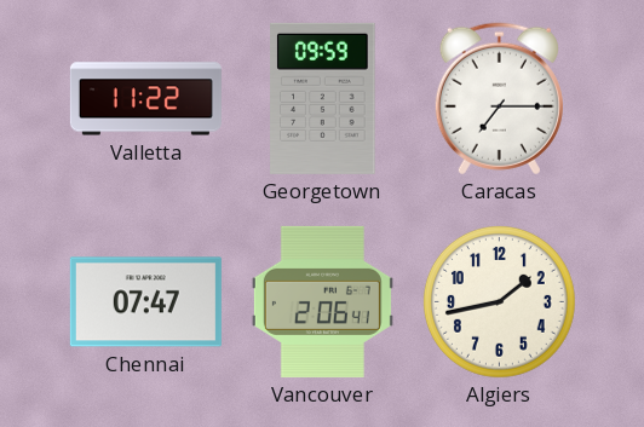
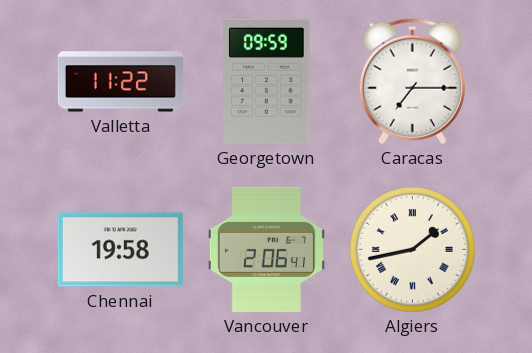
Chennai: 07:47 -> 19:58 (120, 250)
Algiers numerals: Arabic -> Roman (412, 249)
